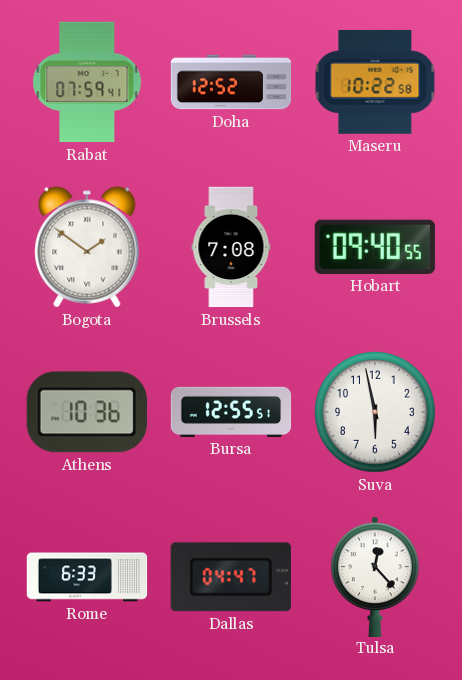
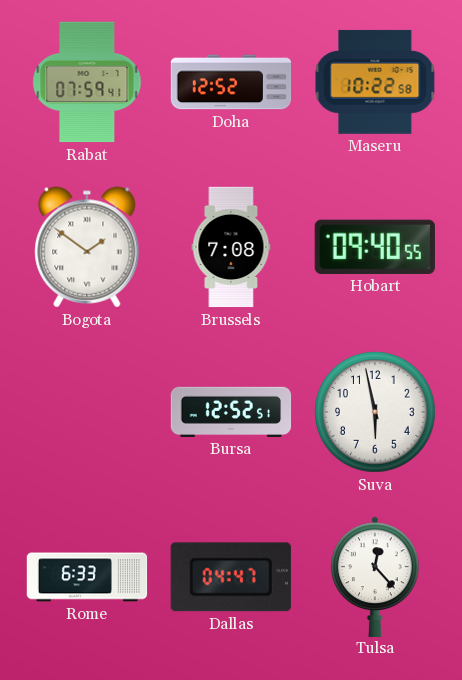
Athens: 10:36 -> none (87, 412)
Bursa: 12:55 -> 12:52 (231, 412)
